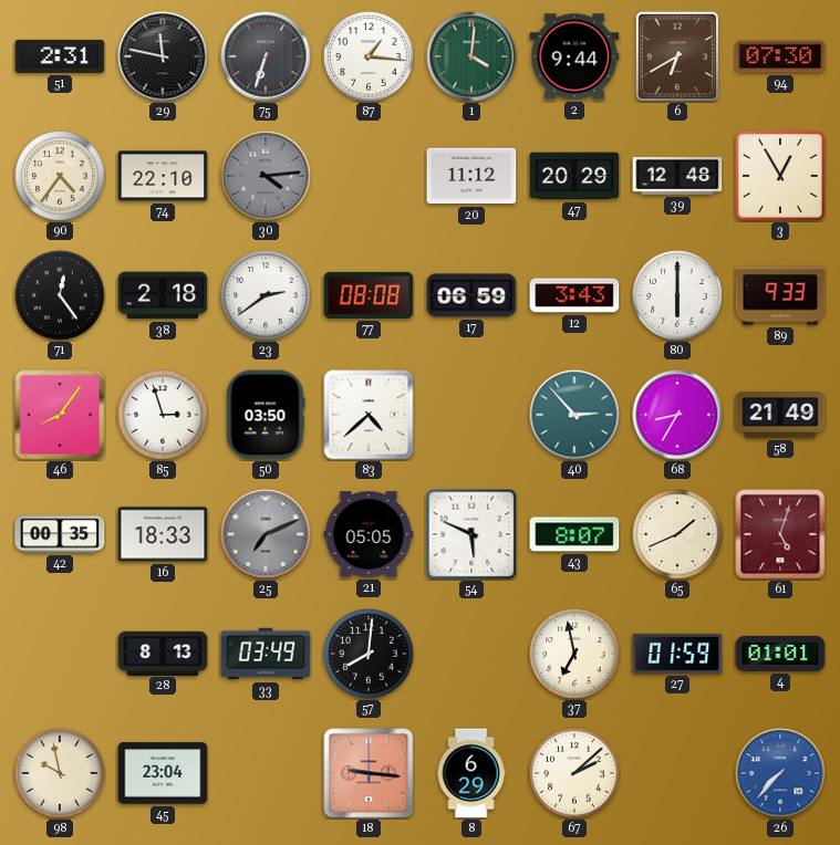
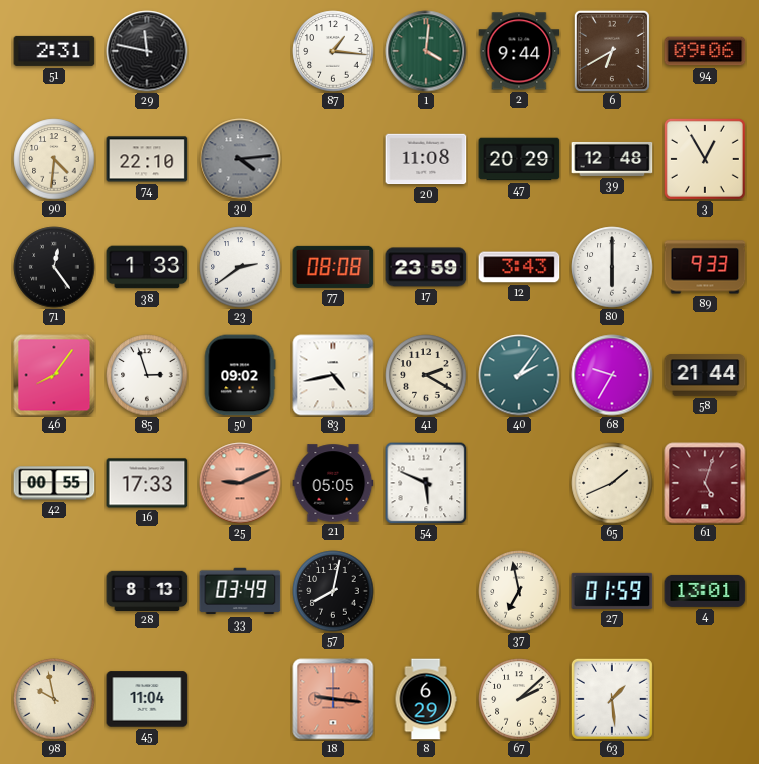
75: 6:33 -> none (266, 56)
94: 07:30 -> 09:06 (705, 51)
90: 4:36 -> 4:31 (54, 159)
20: 11:12 -> 11:08 (426, 159)
38: 2:18 -> 1:33 (147, 267)
17: 06:59 -> 23:59 (426, 267)
50: 03:50 -> 09:02 (240, 375)
83: 4:38 -> 4:43 (333, 375)
41: none -> 2:20 (426, 375)
40: 2:53 -> 2:06 (519, 375)
68: 8:35 -> 9:35 (612, 375)
58: 21:49 -> 21:44 (705, 375)
42: 00:35 -> 00:55 (54, 483)
16: 18:33 -> 17:33 (147, 483)
25: 7:11 -> 9:11 (240, 483)
25 dial: grey -> salmon (240, 483)
43: 8:07 -> none (574, 534)
57: 8:01 -> 8:02 (333, 591)
4: 01:01 -> 13:01 (705, 591)
45: 23:04 -> 11:04 (147, 699)
63: none -> 1:29 (612, 699)
26: 7:37 -> none (780, 773)
